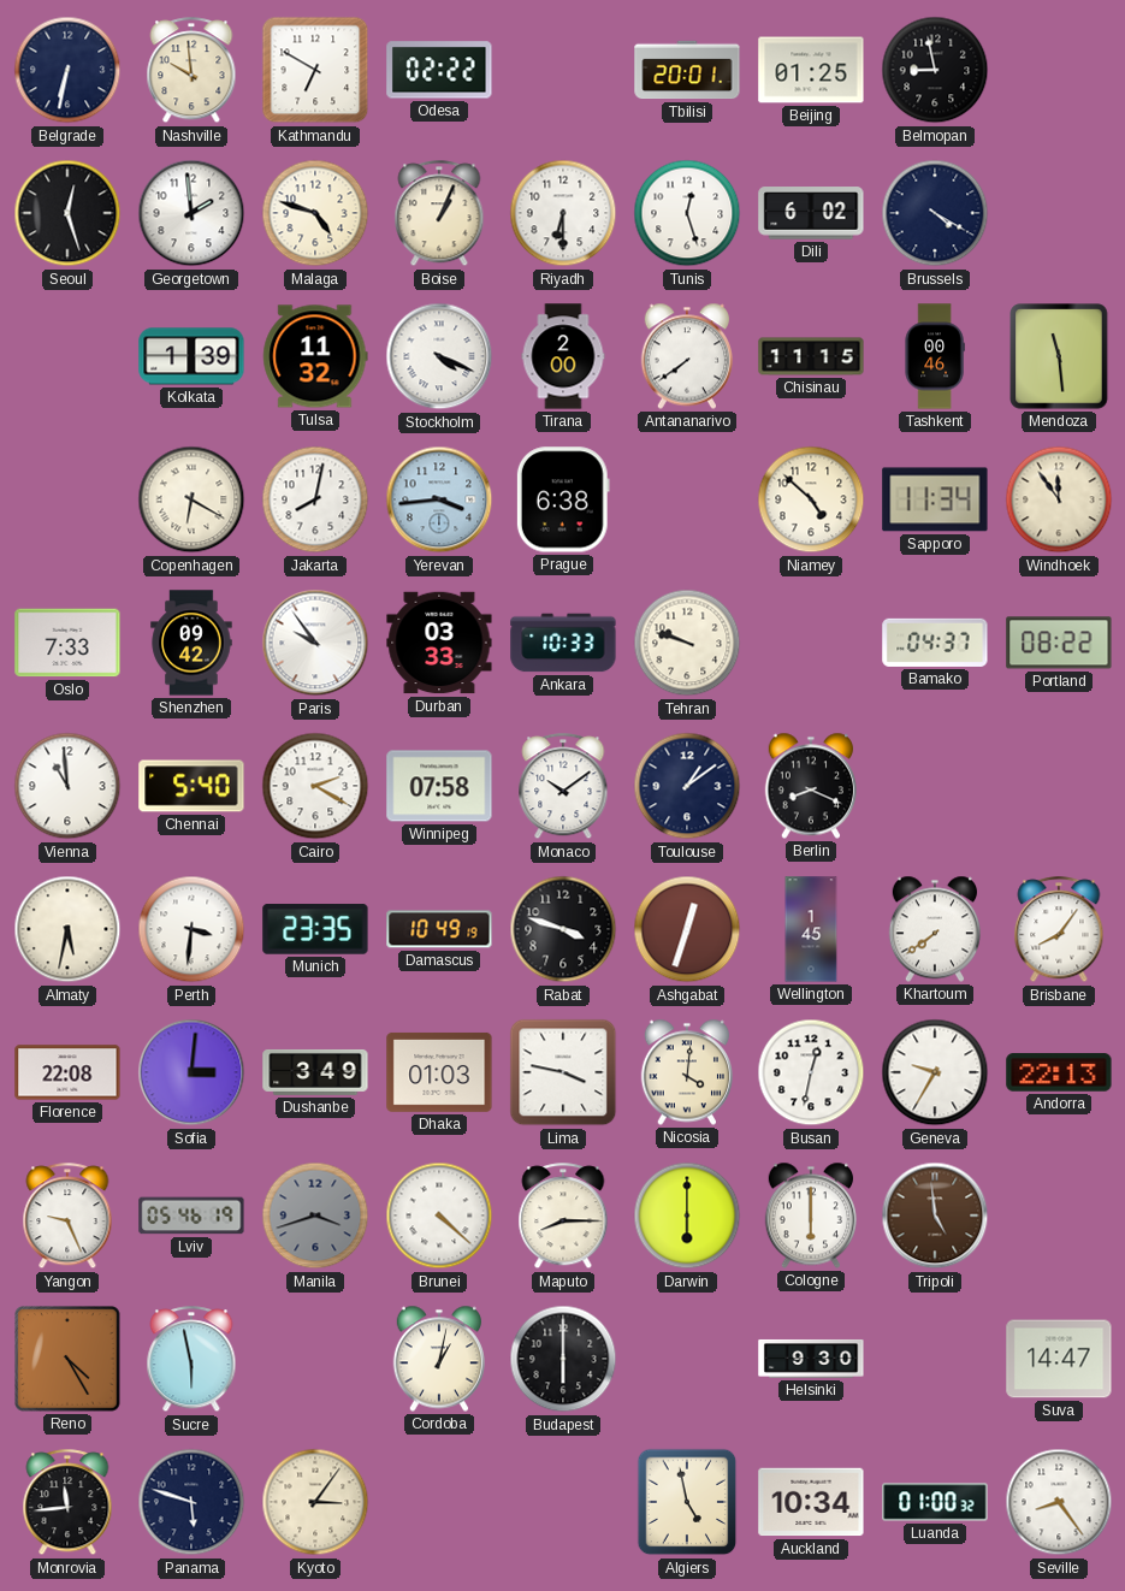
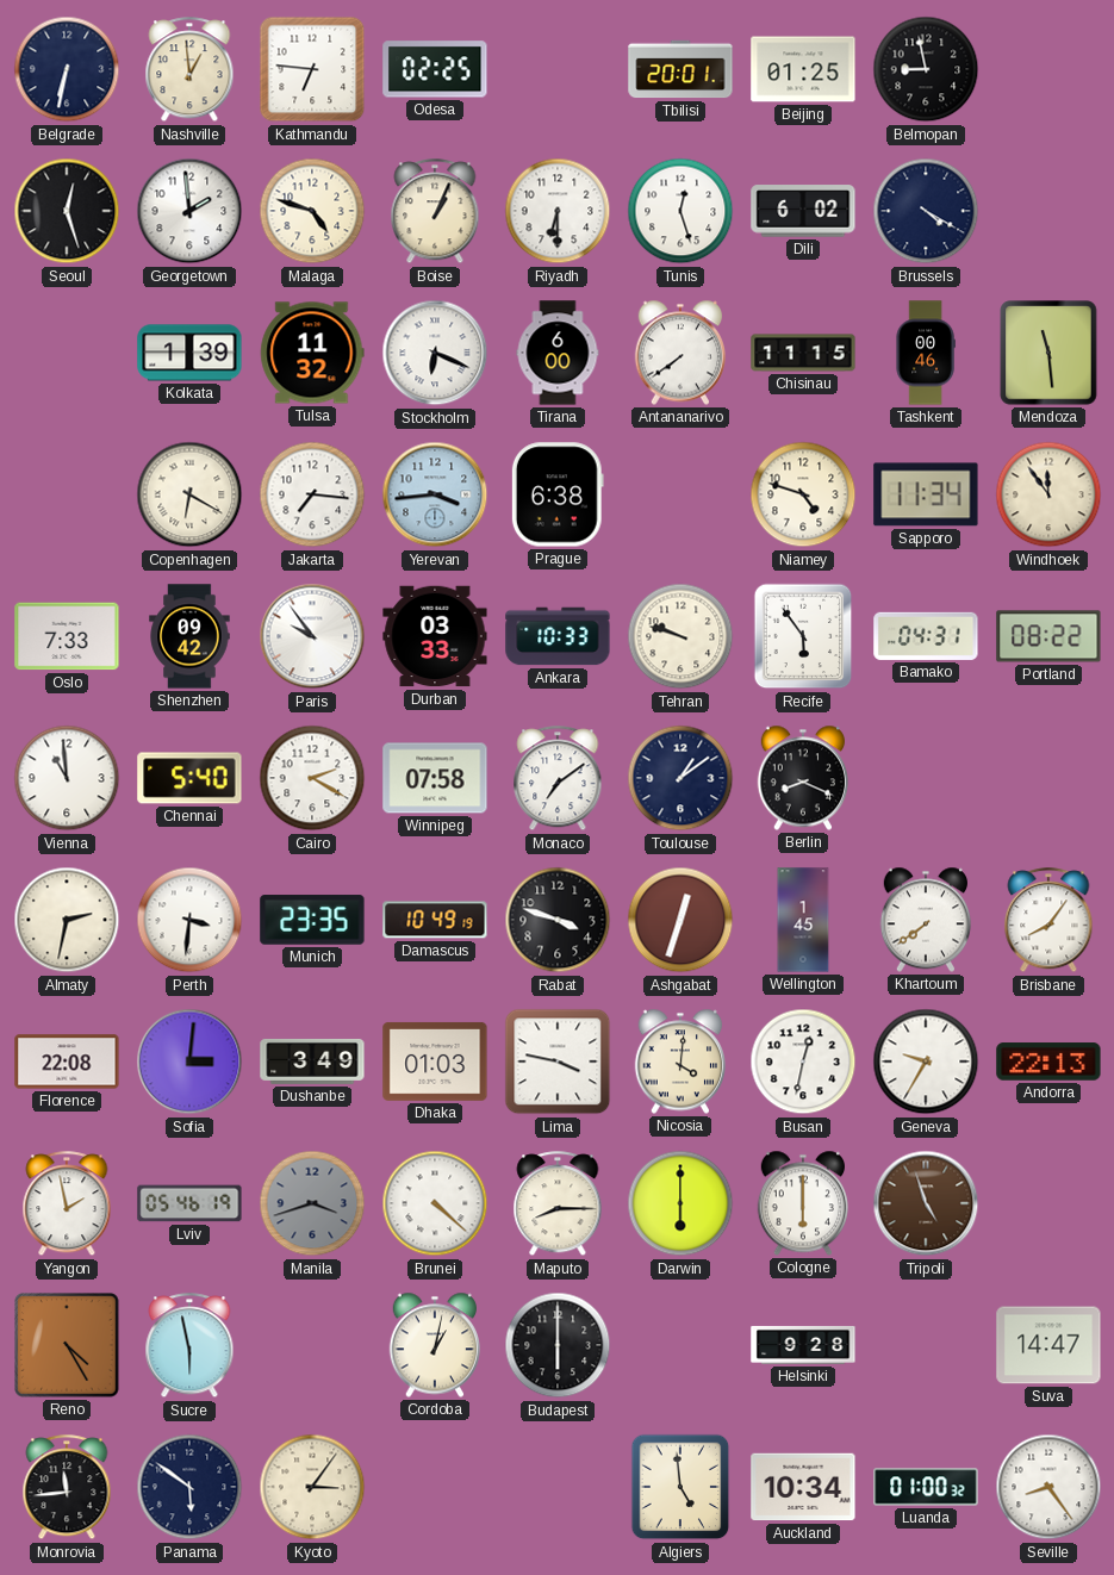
Nashville: 9:59 -> 12:59 (189, 70)
Kathmandu: 6:50 -> 6:46 (312, 69)
Odesa: 02:22 -> 02:25 (435, 69)
Stockholm: 4:19 -> 6:19 (435, 353)
Tirana: 2:00 -> 6:00 (558, 353)
Jakarta: 8:02 -> 7:16 (312, 494)
Niamey: 4:52 -> 4:48 (803, 494)
Recife: none -> 5:54 (803, 636)
Bamako: 04:37 -> 04:31 (926, 636)
Monaco: 10:09 -> 7:09 (558, 779)
Almaty: 5:32 -> 2:32 (67, 920)
Yangon: 9:26 -> 1:58 (67, 1204)
Tripoli: 4:59 -> 4:57 (926, 1203)
Helsinki: 9:30 -> 9:28 (803, 1345)
Panama: 5:48 -> 5:51 (189, 1487)
Algiers: 4:58 -> 4:59 (680, 1487)
